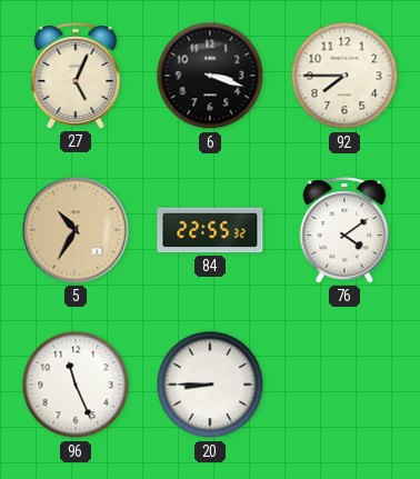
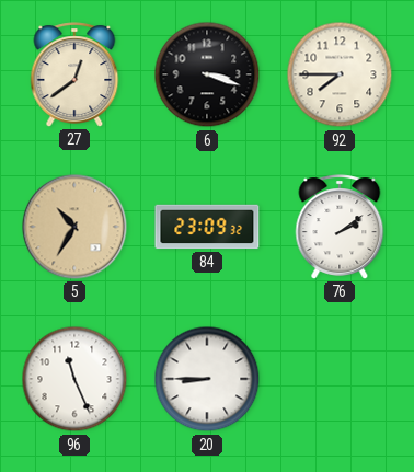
27: 5:04 -> 12:39 (74, 74)
84: 22:55 -> 23:09 (207, 227)
76: 4:09 -> 2:09 (340, 227)
